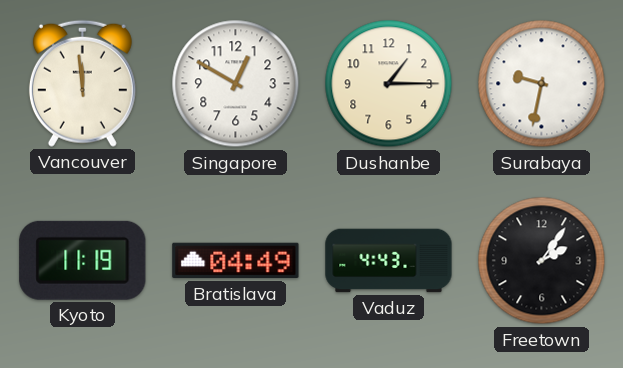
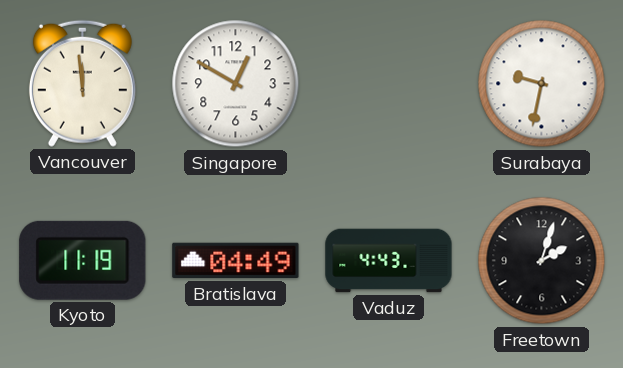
Dushanbe: 1:15 -> none (389, 84)
Freetown: 2:06 -> 2:03 (542, 261)
